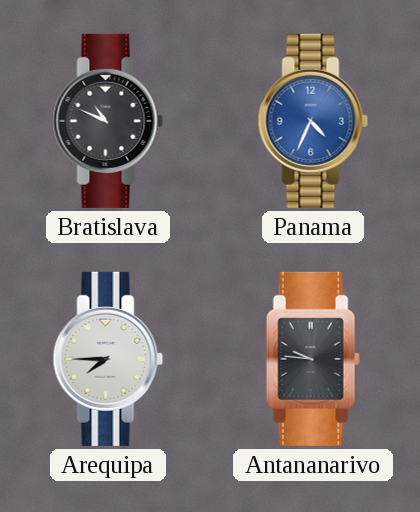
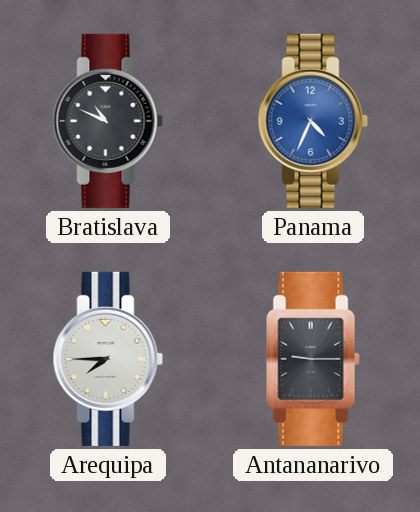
Antananarivo: 9:46 -> 9:15 (313, 359)
